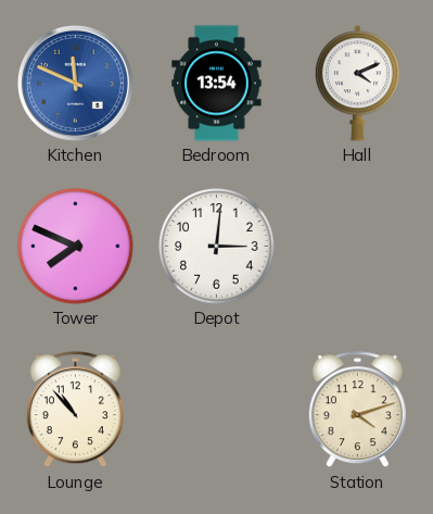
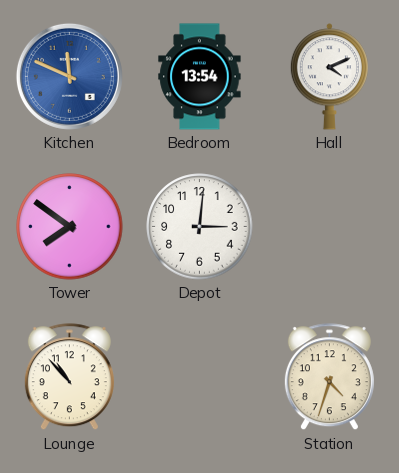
Tower: 7:49 -> 7:51 (70, 227)
Station: 4:12 -> 4:33 (329, 377)
